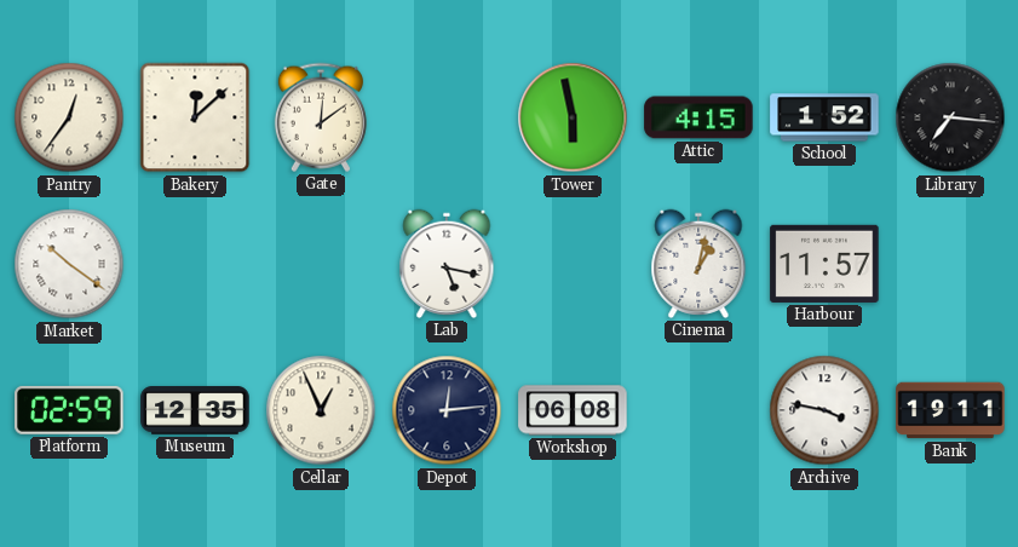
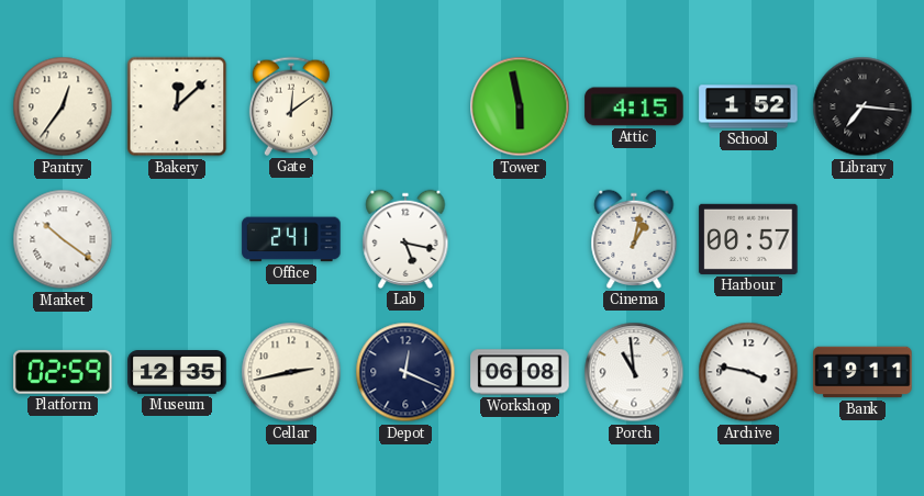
Office: none -> 2:41 (291, 239)
Harbour: 11:57 -> 00:57 (748, 239)
Cellar: 12:56 -> 2:43 (291, 372)
Depot: 12:14 -> 12:19 (405, 372)
Porch: none -> 10:59 (634, 372)
